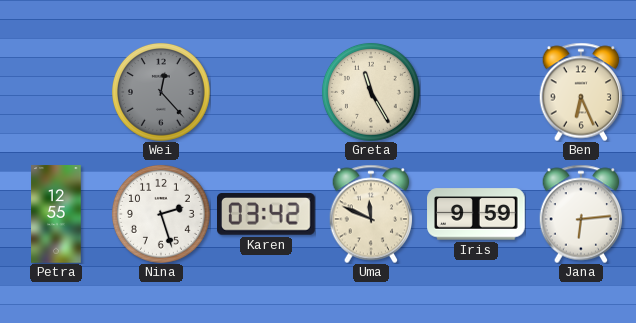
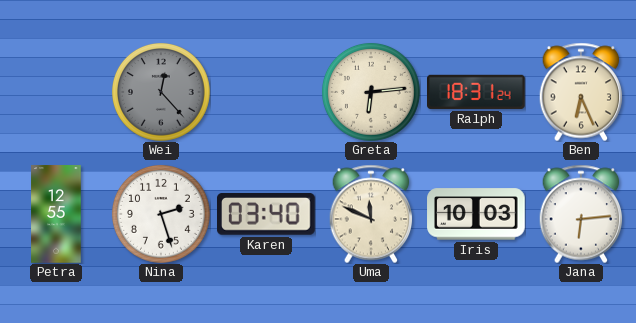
Greta: 11:25 -> 6:14 (371, 92)
Ralph: none -> 18:31 (477, 92)
Karen: 03:42 -> 03:40 (267, 214)
Iris: 9:59 -> 10:03 (476, 214)
